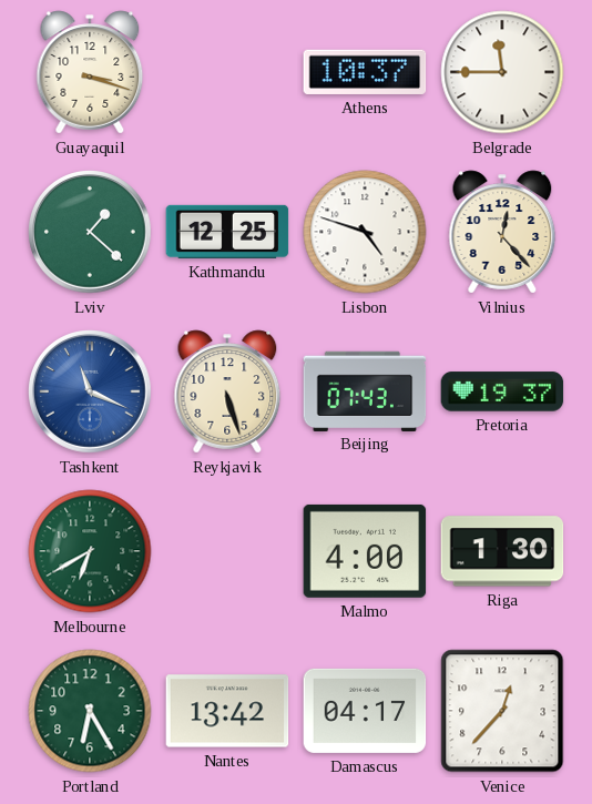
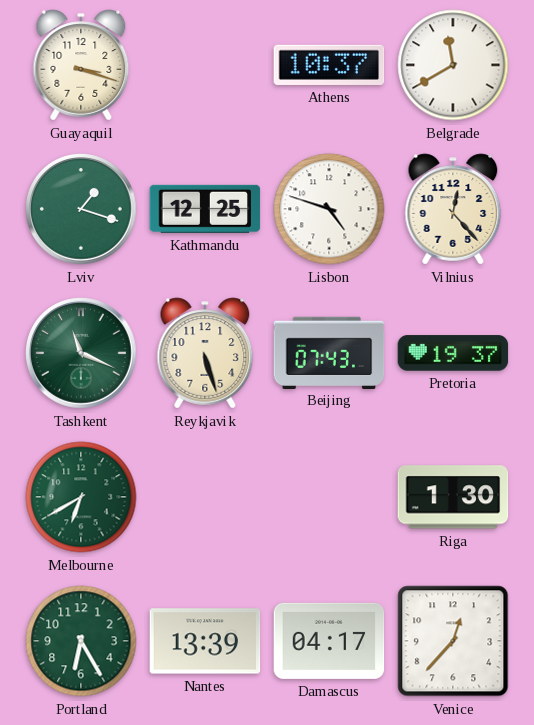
Belgrade: 11:45 -> 11:40 (453, 65)
Lviv: 1:22 -> 1:18 (82, 210)
Tashkent dial: blue -> green (82, 354)
Malmo: 4:00 -> none (365, 551)
Nantes: 13:42 -> 13:39 (205, 641)
